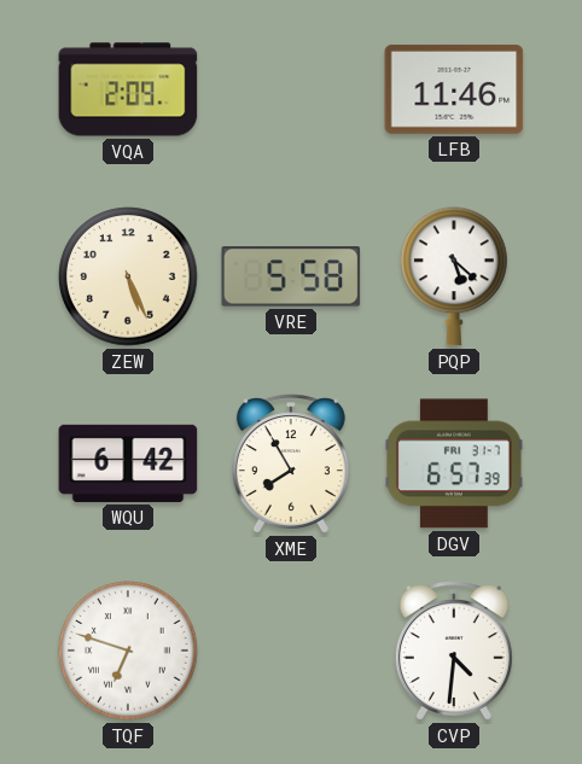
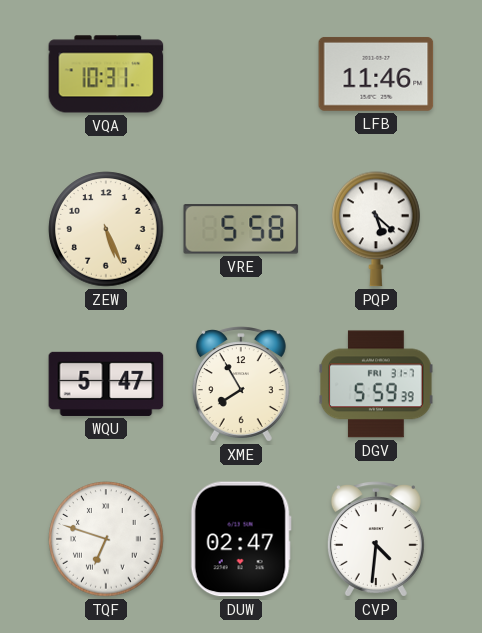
VQA: 2:09 -> 10:31 (106, 74)
WQU: 6:42 -> 5:47 (106, 384)
DGV: 6:57 -> 5:59 (377, 384)
DUW: none -> 02:47 (241, 539)
